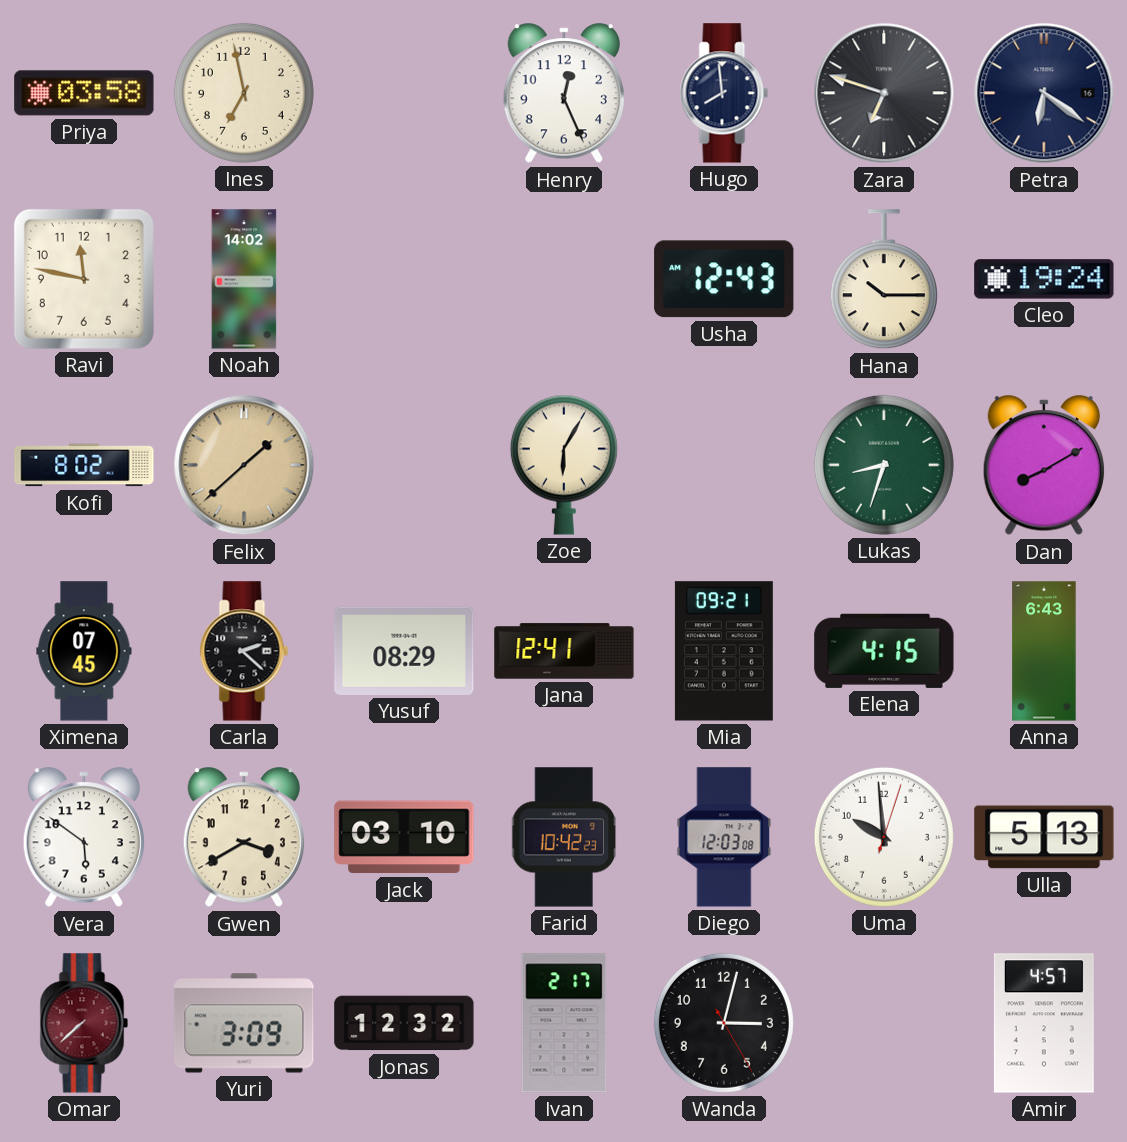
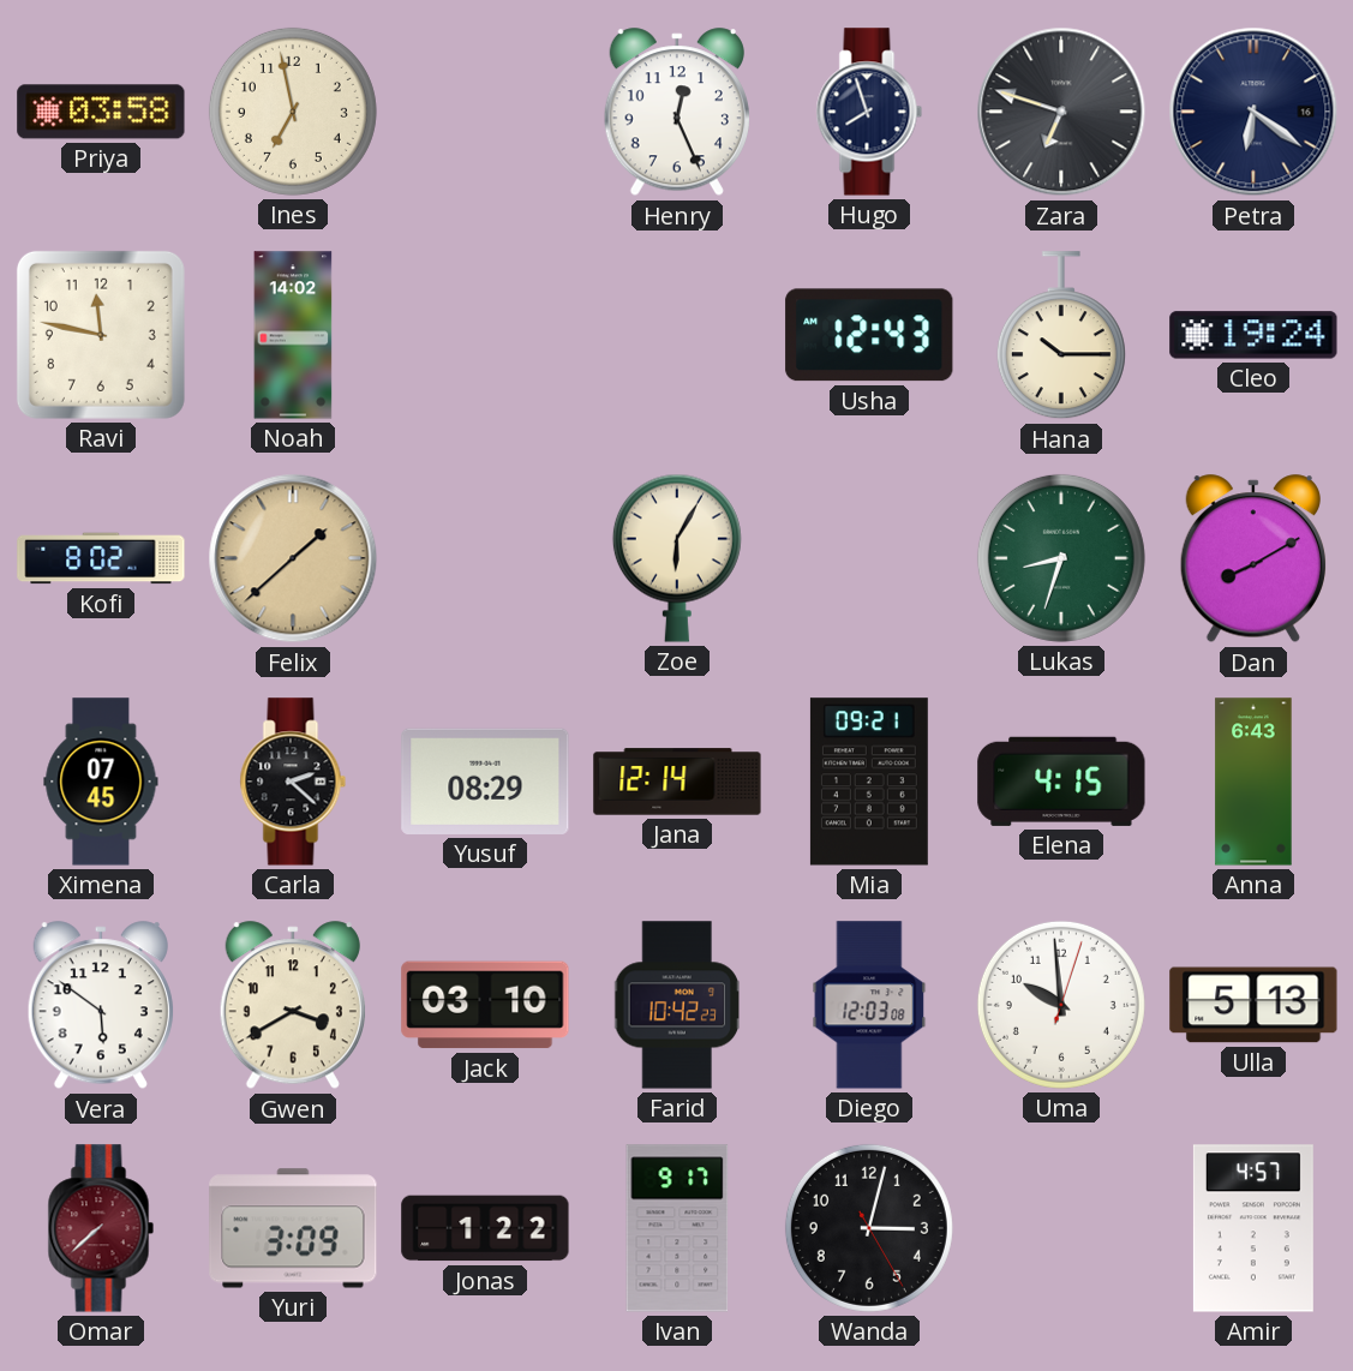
Hugo: 7:59 -> 7:57 (869, 112)
Jana: 12:41 -> 12:14 (677, 782)
Jonas: 12:32 -> 1:22 (485, 1228)
Ivan: 2:17 -> 9:17 (677, 1228)
